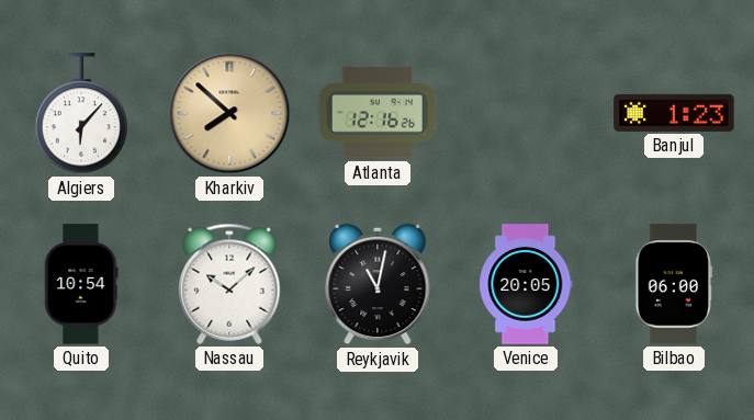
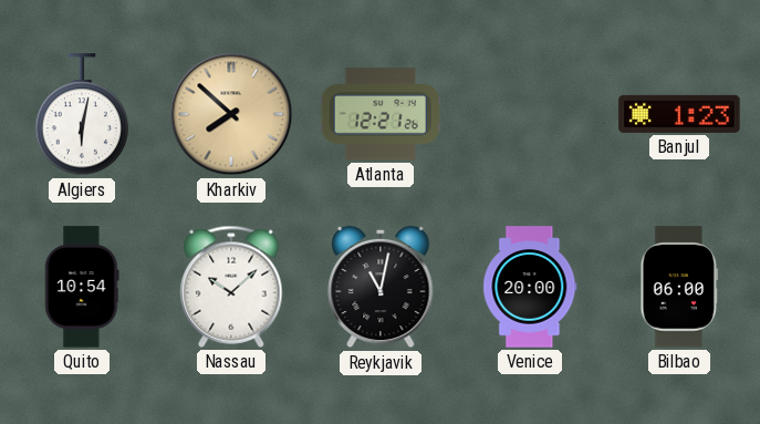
Algiers: 6:07 -> 6:02 (82, 115)
Atlanta: 12:16 -> 12:21 (381, 114)
Venice: 20:05 -> 20:00 (530, 287)
